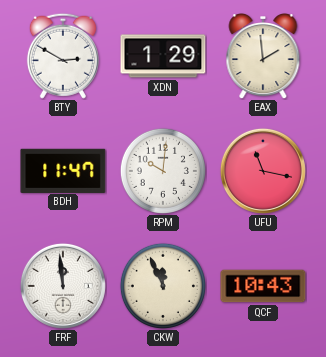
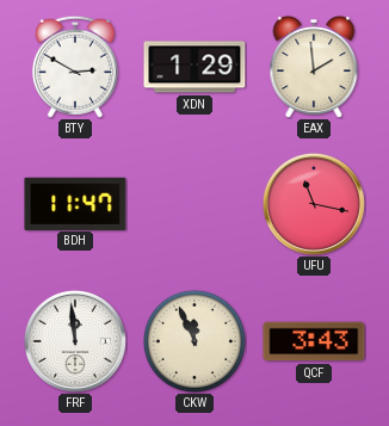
RPM: 10:01 -> none (163, 171)
QCF: 10:43 -> 3:43 (314, 341)
